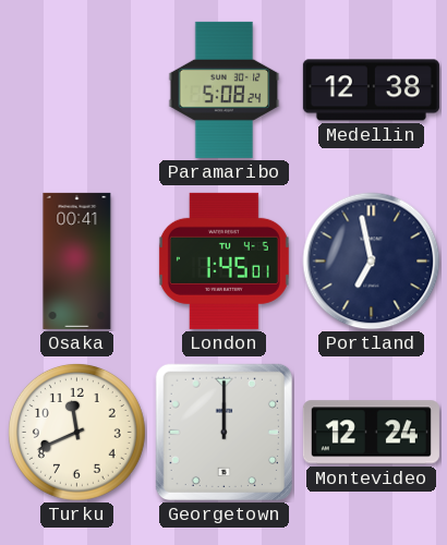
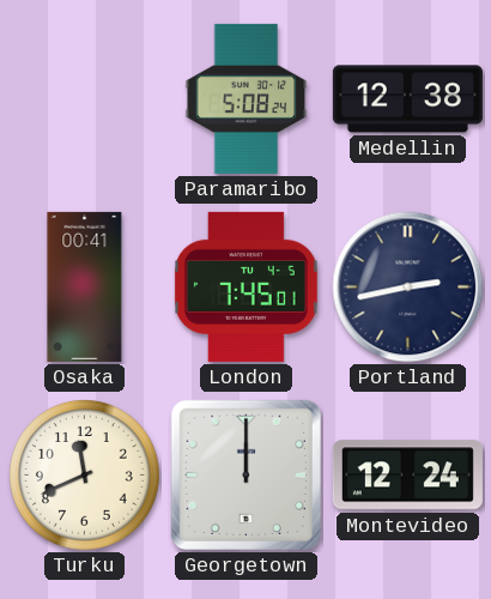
London: 1:45 -> 7:45 (245, 286)
Portland: 6:58 -> 2:43 (408, 288)
